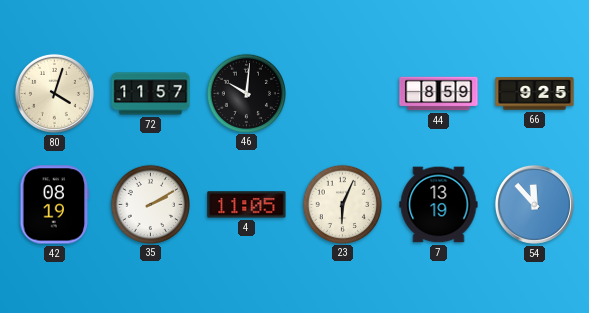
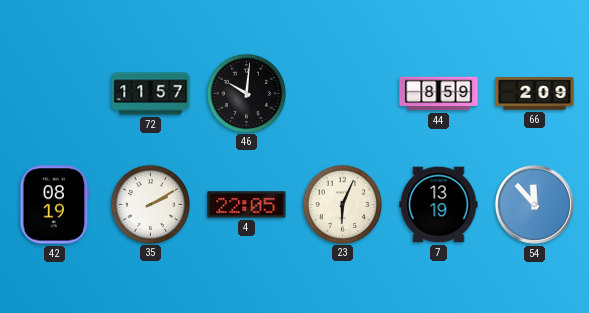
80: 4:03 -> none (54, 93)
66: 9:25 -> 2:09 (535, 94)
4: 11:05 -> 22:05 (247, 205)
